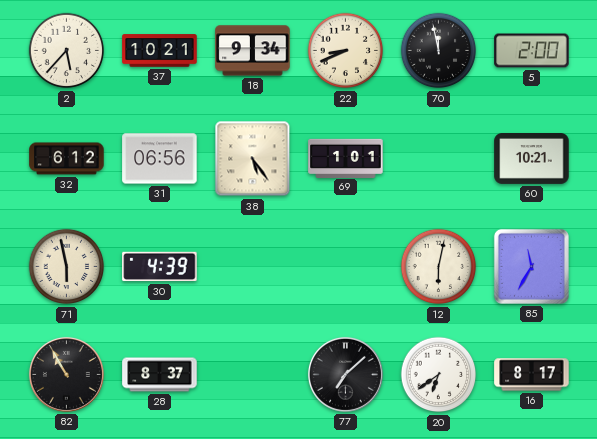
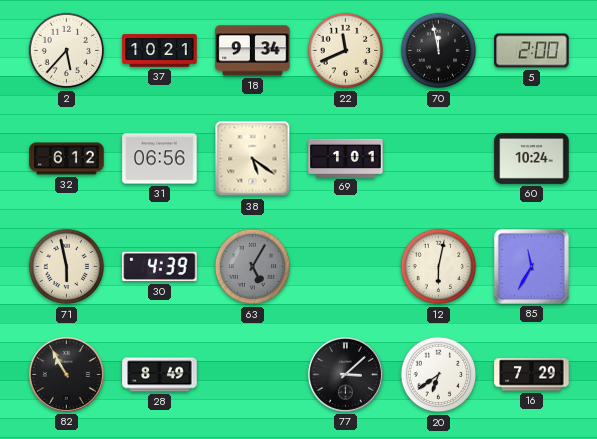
22: 8:41 -> 11:41 (346, 51)
38: 5:24 -> 5:21 (253, 159)
60: 10:21 -> 10:24 (532, 159)
63: none -> 5:05 (253, 267)
28: 8:37 -> 8:49 (160, 375)
77: 7:08 -> 3:08 (345, 374)
16: 8:17 -> 7:29 (532, 375)
